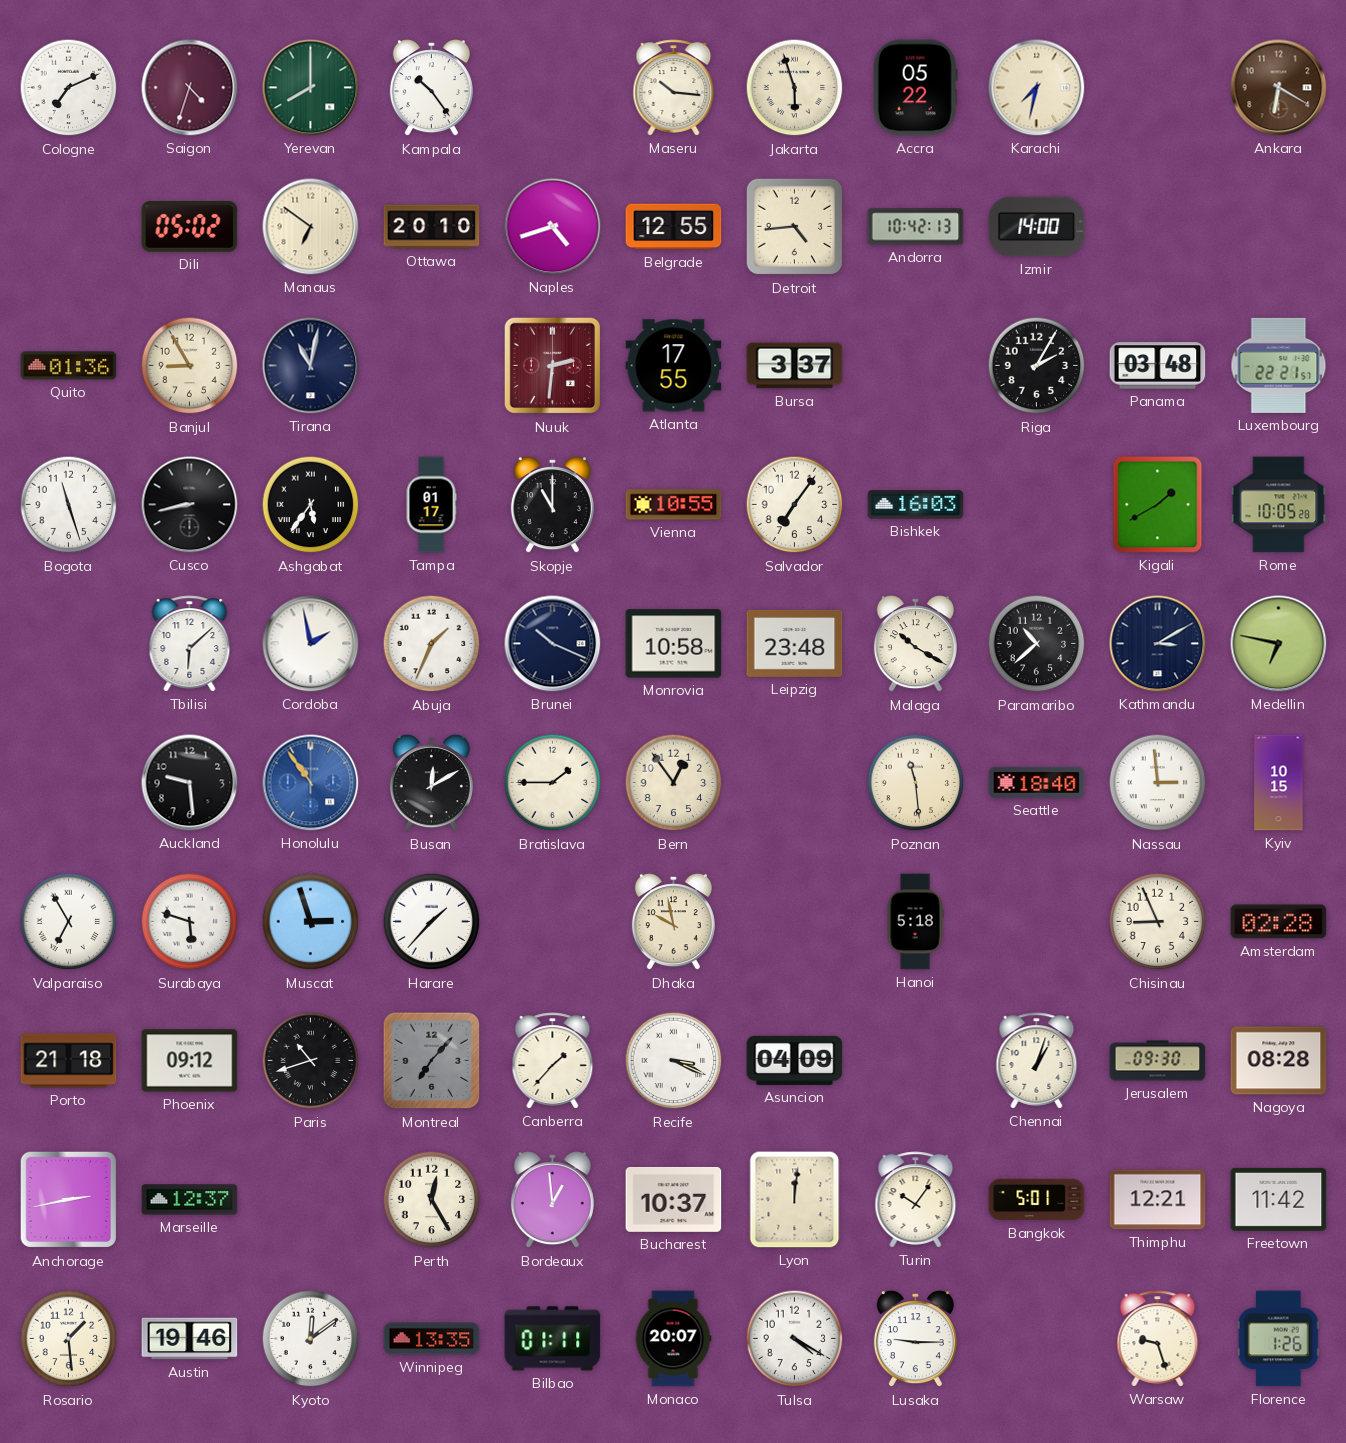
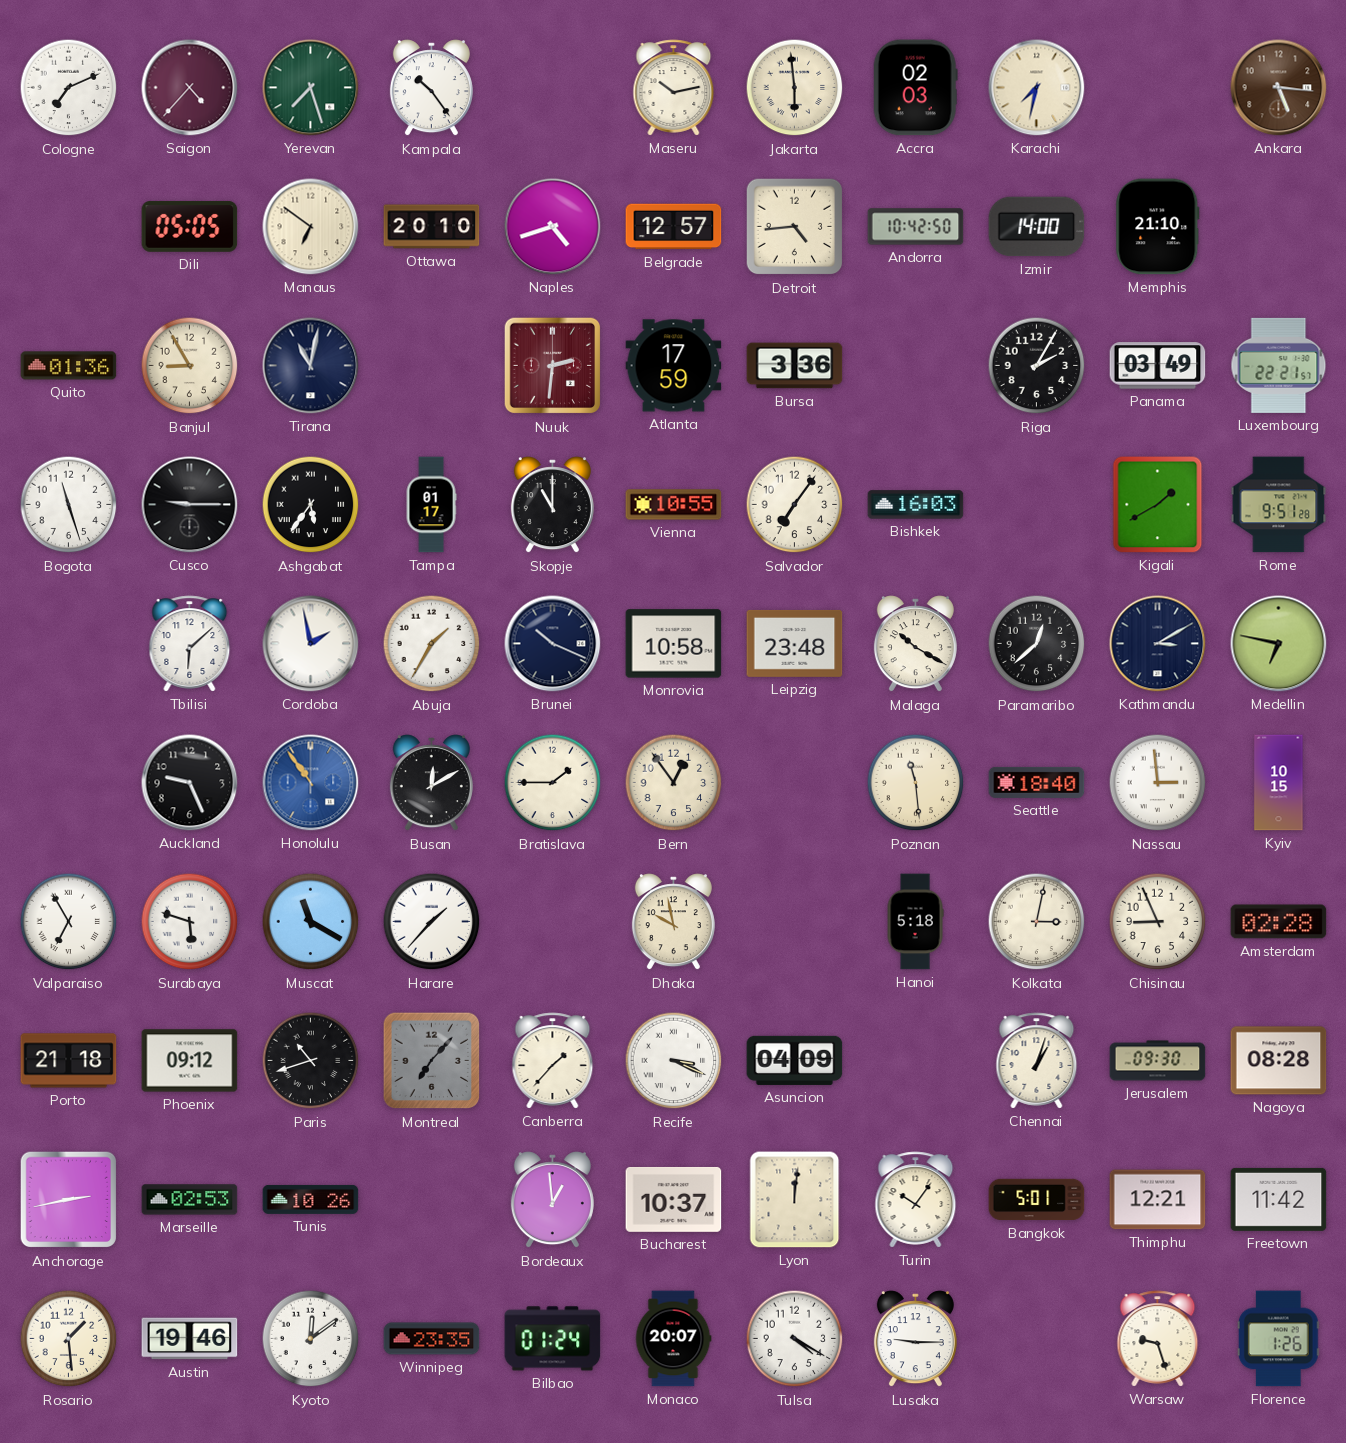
Saigon: 4:33 -> 4:37 (190, 88)
Yerevan: 8:00 -> 7:27 (311, 88)
Maseru: 10:16 -> 10:13 (674, 88)
Jakarta: 5:57 -> 5:59 (795, 88)
Accra: 05:22 -> 02:03 (915, 88)
Ankara: 6:20 -> 5:16 (1279, 88)
Dili: 05:02 -> 05:05 (190, 227)
Belgrade: 12:55 -> 12:57 (674, 227)
Andorra: 10:42:13 -> 10:42:50 (916, 227)
Memphis: none -> 21:10 (1158, 227)
Atlanta: 17:55 -> 17:59 (674, 366)
Bursa: 3:37 -> 3:36 (795, 366)
Panama: 03:48 -> 03:49 (1158, 366)
Cusco: 8:43 -> 9:15 (190, 505)
Rome: 10:05 -> 9:51 (1279, 505)
Abuja: 1:34 -> 1:35 (432, 644)
Paramaribo: 10:38 -> 12:38 (1037, 644)
Auckland: 9:29 -> 9:26 (190, 783)
Muscat: 2:57 -> 11:20 (311, 922)
Kolkata: none -> 3:02 (1037, 922)
Marseille: 12:37 -> 02:53 (190, 1200)
Tunis: none -> 10:26 (311, 1199)
Perth: 12:25 -> none (432, 1200)
Winnipeg: 13:35 -> 23:35 (432, 1339)
Bilbao: 01:11 -> 01:24 (553, 1339)
